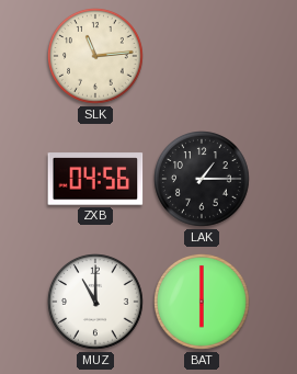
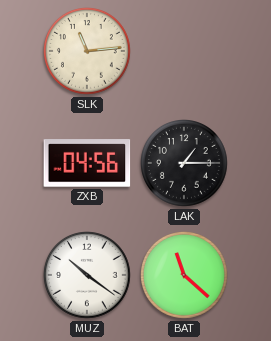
MUZ: 11:00 -> 10:21 (88, 276)
BAT: 6:00 -> 11:22 (185, 276)
